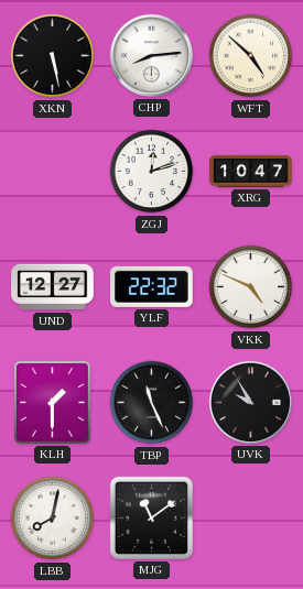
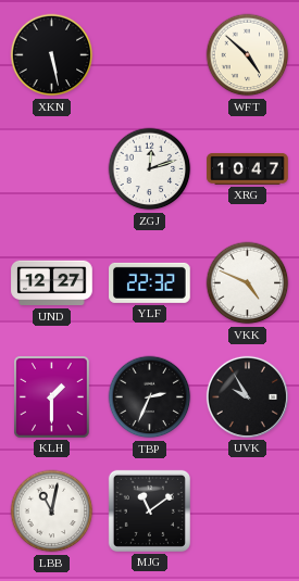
CHP: 8:14 -> none (151, 55)
TBP: 11:26 -> 2:34 (150, 397)
LBB: 8:02 -> 11:02 (52, 511)
